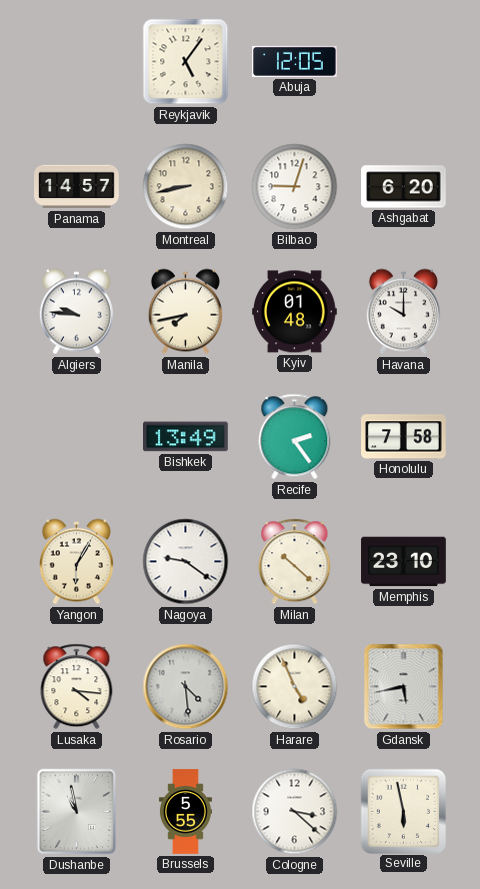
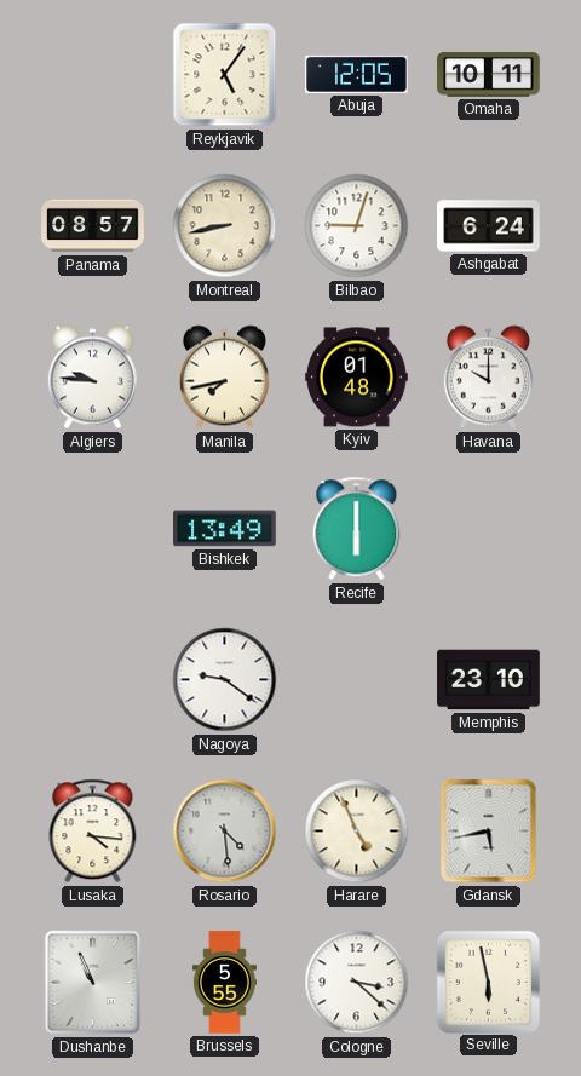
Omaha: none -> 10:11 (489, 75)
Panama: 14:57 -> 08:57 (93, 226)
Ashgabat: 6:20 -> 6:24 (489, 226)
Recife: 2:24 -> 6:00 (357, 529)
Honolulu: 7:58 -> none (404, 437)
Yangon: 6:05 -> none (76, 562)
Milan: 10:22 -> none (295, 562)
Dushanbe: 10:58 -> 10:56 (93, 983)
